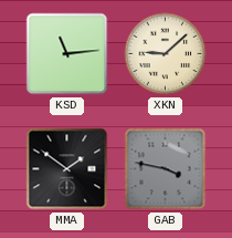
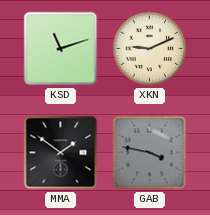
KSD: 11:14 -> 11:12 (61, 49)
XKN: 9:08 -> 9:11 (150, 49)
